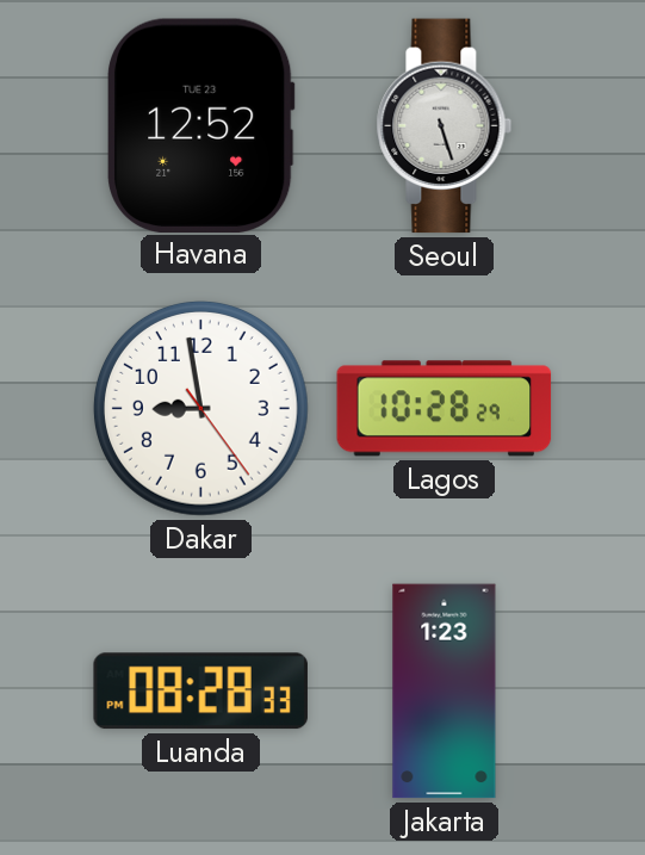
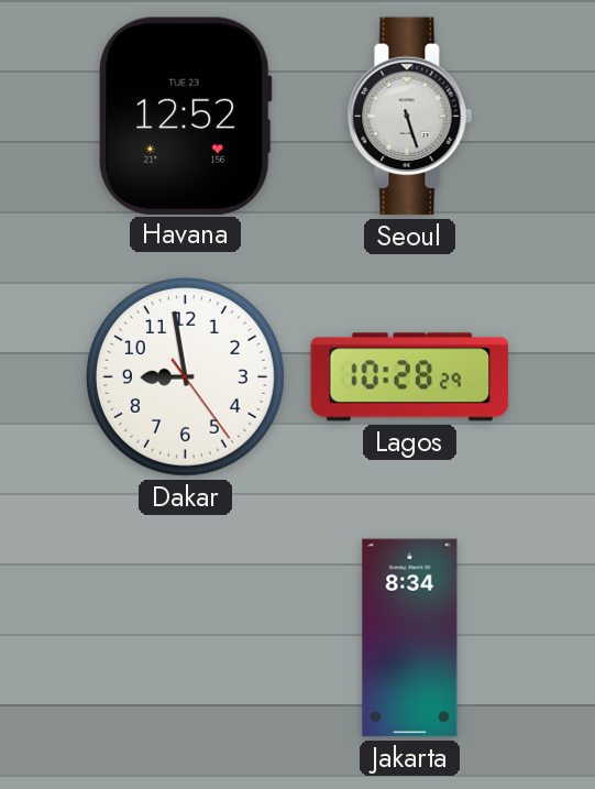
Luanda: 08:28 -> none (200, 692)
Jakarta: 1:23 -> 8:34 (410, 638)
